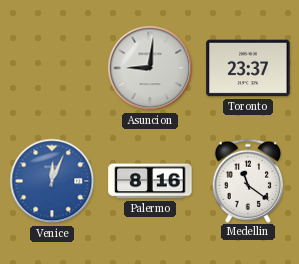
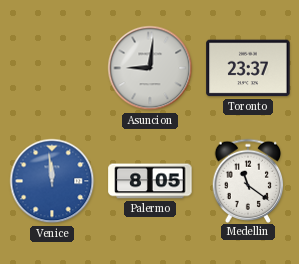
Venice: 12:04 -> 11:59 (52, 181)
Palermo: 8:16 -> 8:05 (150, 181)
